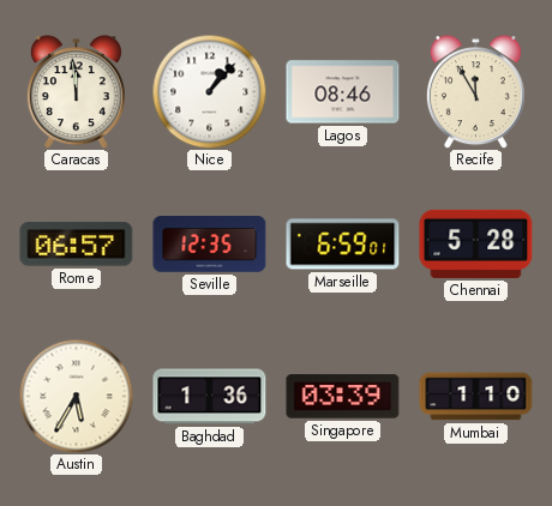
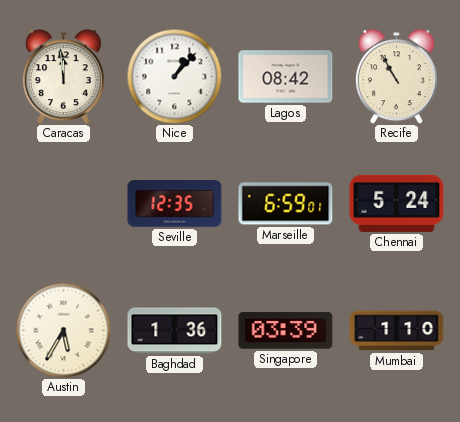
Lagos: 08:46 -> 08:42 (286, 77)
Recife: 11:55 -> 10:55 (396, 77)
Rome: 06:57 -> none (77, 245)
Chennai: 5:28 -> 5:24 (397, 203)
